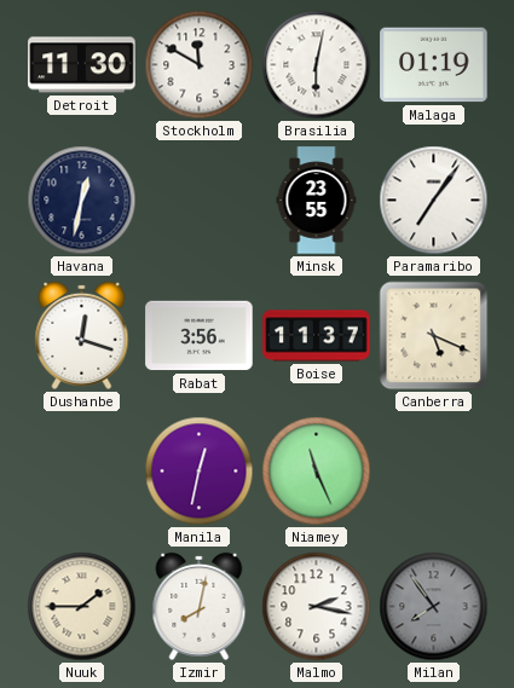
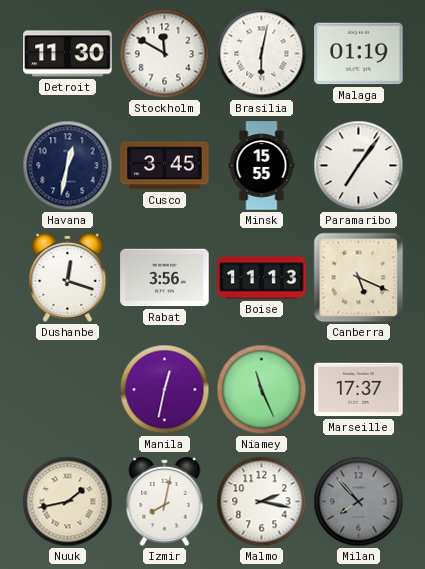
Cusco: none -> 3:45 (165, 166)
Minsk: 23:55 -> 15:55 (262, 166)
Boise: 11:37 -> 11:13 (262, 278)
Marseille: none -> 17:37 (359, 390)
Nuuk: 1:45 -> 1:43 (68, 502)
Milan: 7:54 -> 7:53 (359, 502)
